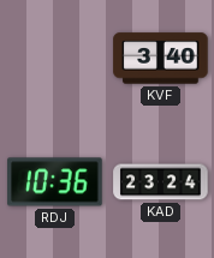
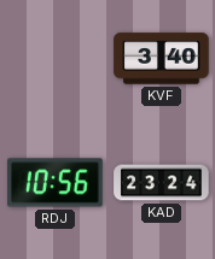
RDJ: 10:36 -> 10:56 (56, 183)
